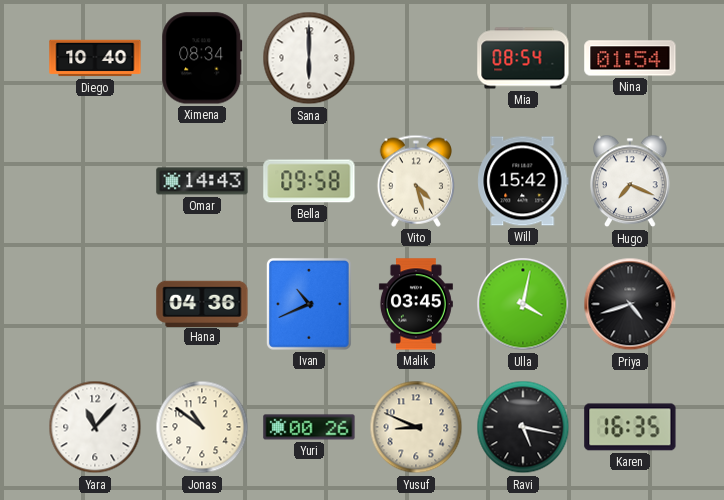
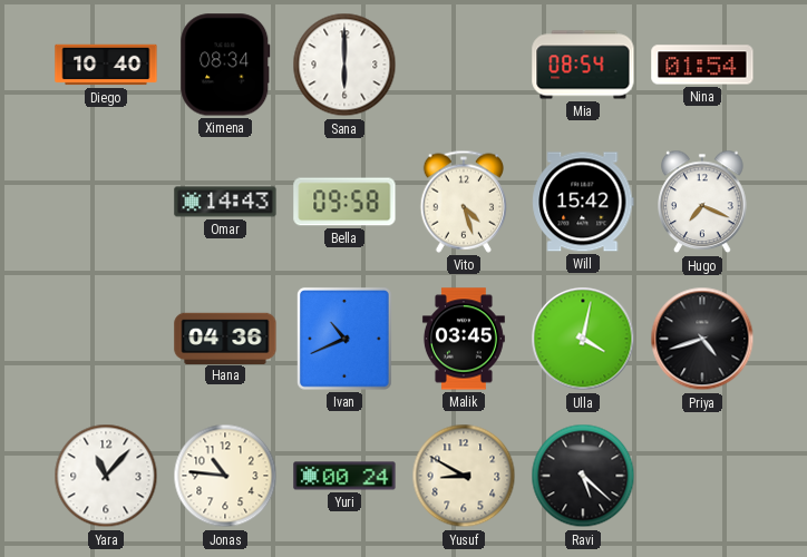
Jonas: 10:51 -> 10:46 (225, 476)
Yuri: 00:26 -> 00:24 (344, 476)
Yusuf: 8:49 -> 8:50 (464, 476)
Ravi: 5:17 -> 5:22 (583, 476)
Karen: 16:35 -> none (630, 427)
